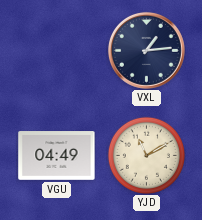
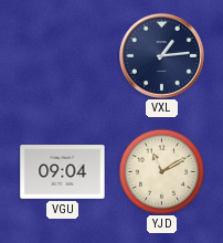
VGU: 04:49 -> 09:04 (63, 172)
